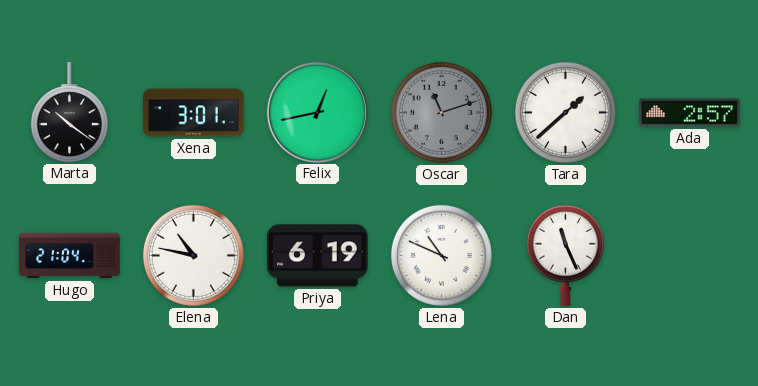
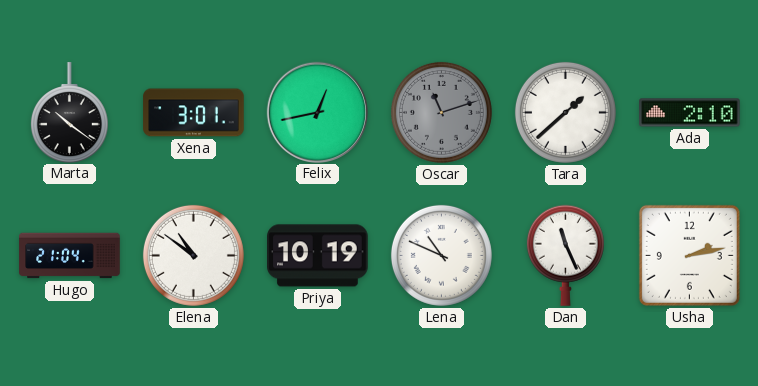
Ada: 2:57 -> 2:10 (690, 113)
Elena: 10:47 -> 10:51 (193, 255)
Priya: 6:19 -> 10:19 (318, 256)
Usha: none -> 2:13 (689, 255)
